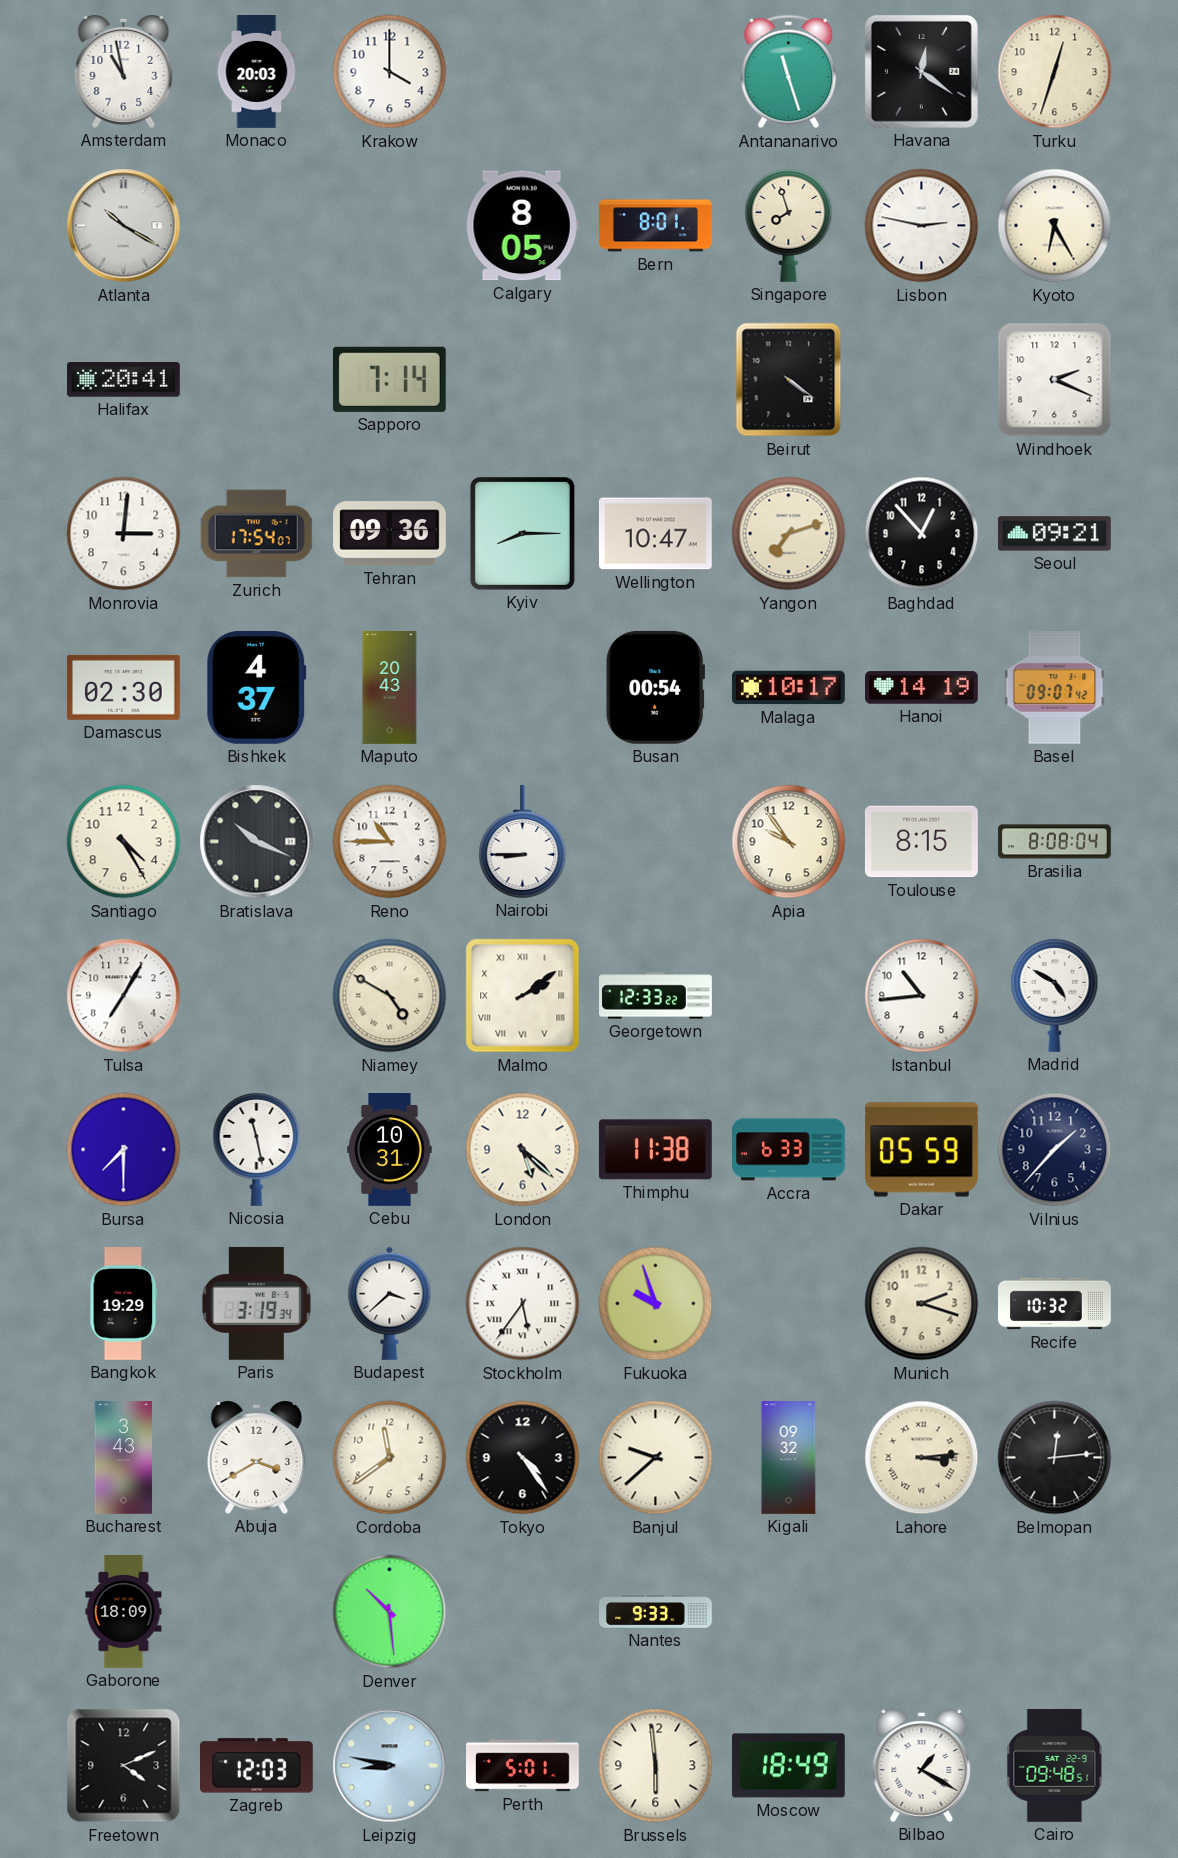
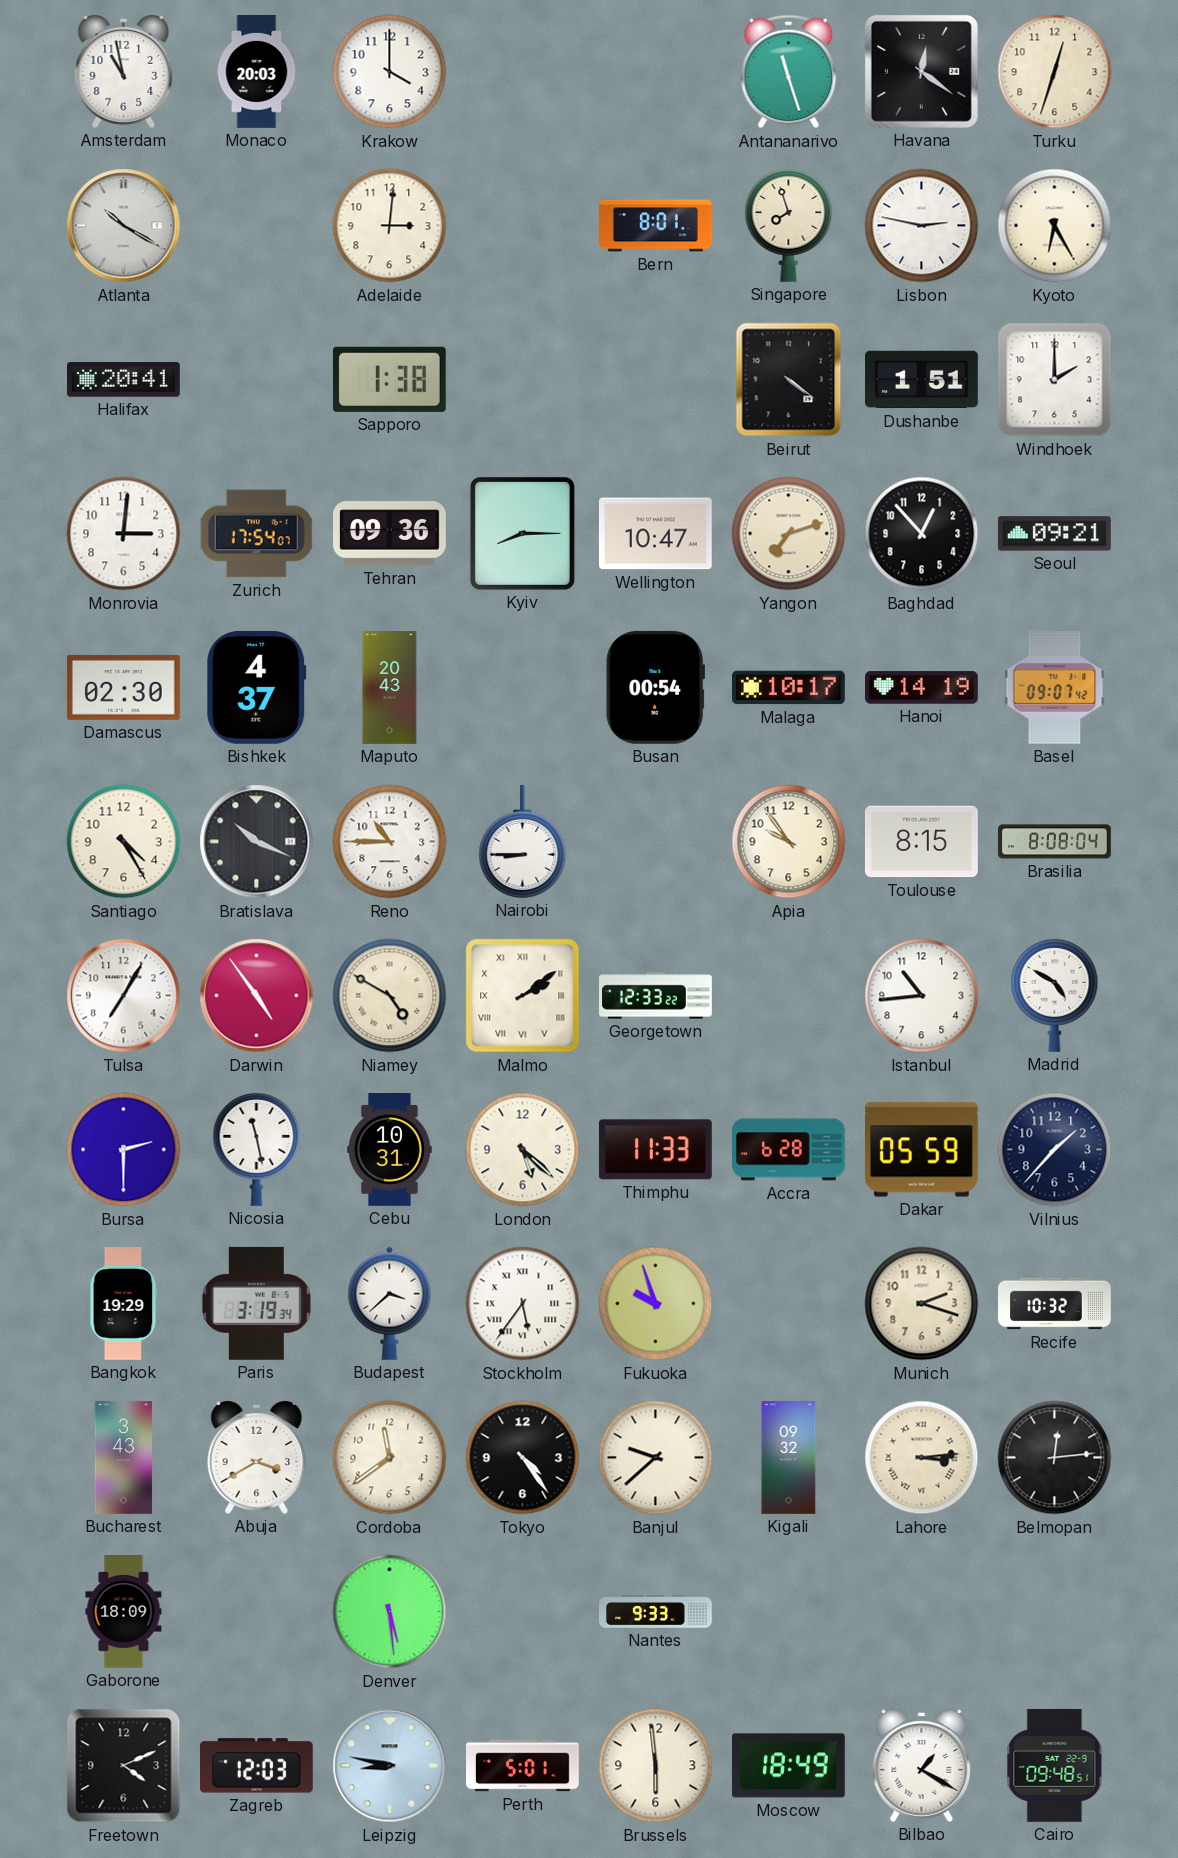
Adelaide: none -> 3:01 (390, 226)
Calgary: 8:05 -> none (522, 226)
Sapporo: 7:14 -> 1:38 (389, 379)
Dushanbe: none -> 1:51 (922, 380)
Windhoek: 2:19 -> 2:00 (1055, 380)
Darwin: none -> 4:54 (257, 996)
Bursa: 7:30 -> 2:30 (124, 1150)
Thimphu: 11:38 -> 11:33 (655, 1150)
Accra: 6:33 -> 6:28 (789, 1150)
Denver: 10:29 -> 5:29 (390, 1612)
